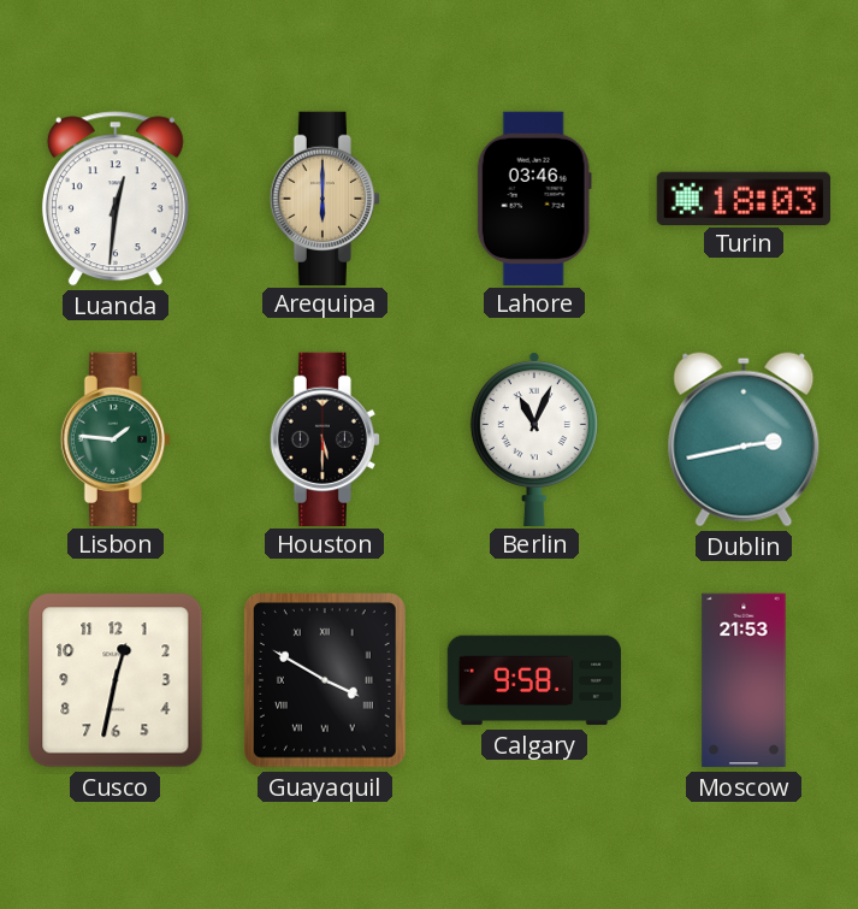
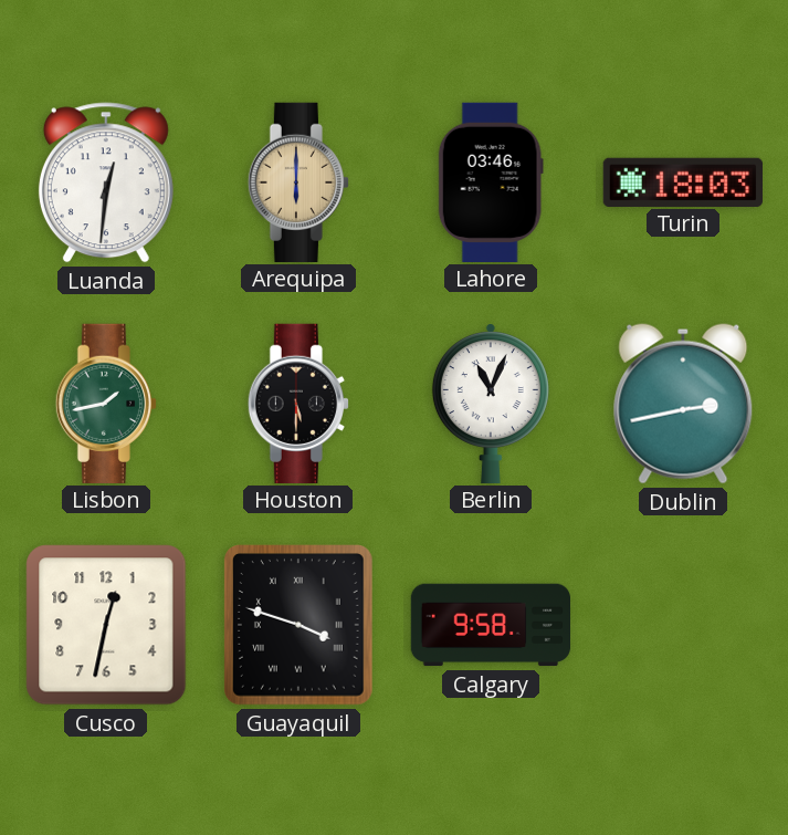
Lisbon: 1:46 -> 1:43 (106, 403)
Guayaquil: 3:50 -> 3:48 (300, 626)
Moscow: 21:53 -> none (744, 680)
